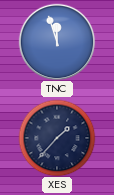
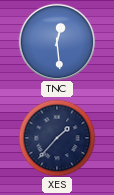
TNC: 11:57 -> 12:29 (57, 42)
